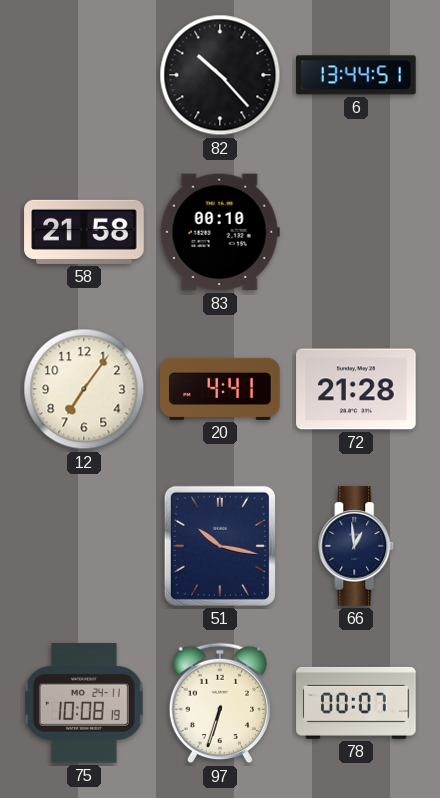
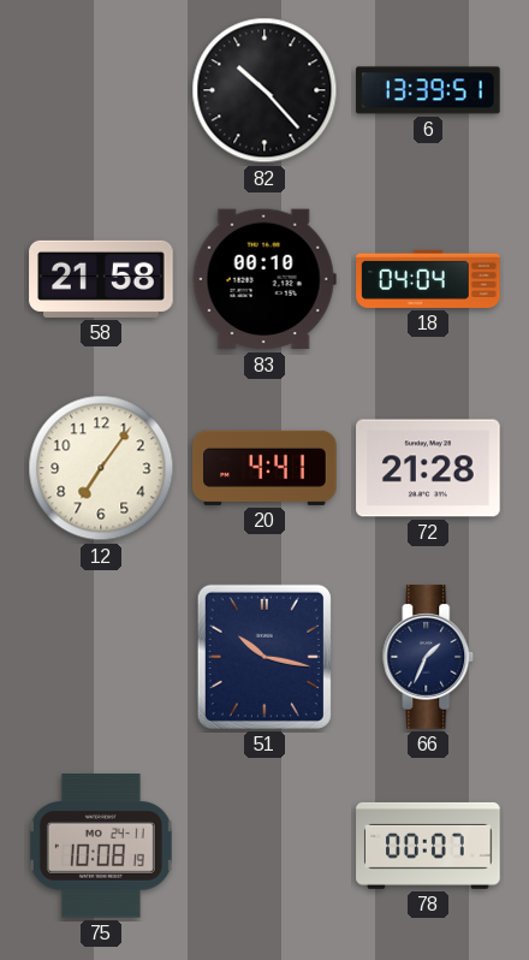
6: 13:44 -> 13:39 (428, 90)
18: none -> 04:04 (428, 279)
66: 12:59 -> 1:34 (428, 657)
97: 6:33 -> none (219, 703)
